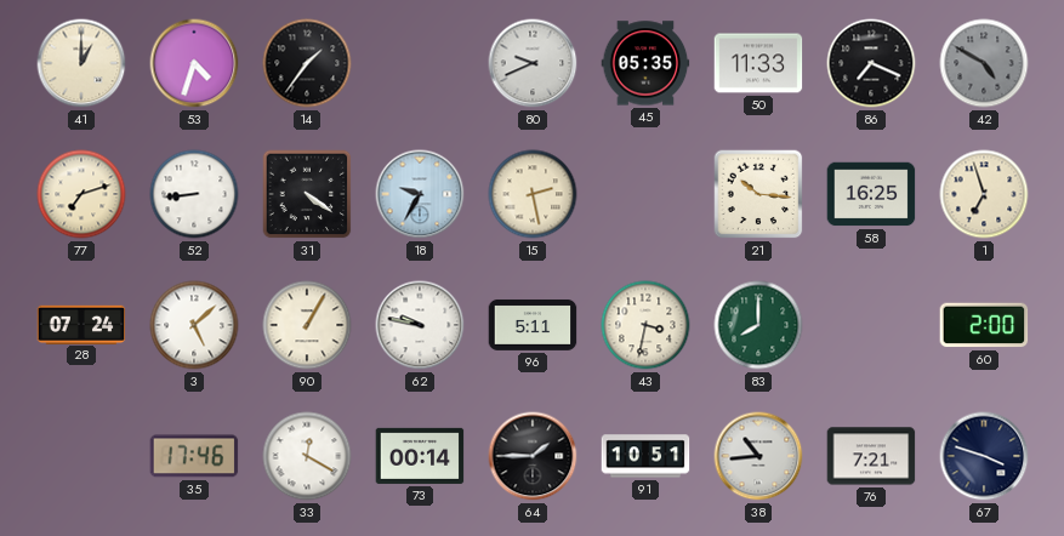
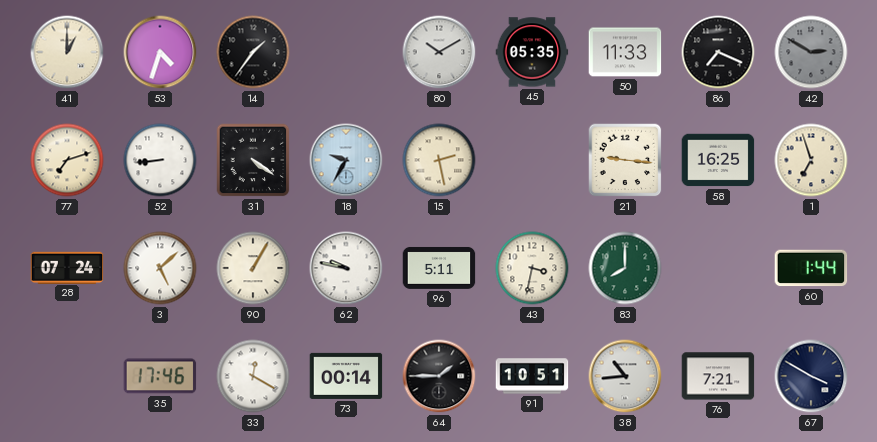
80: 9:41 -> 10:10 (439, 52)
42: 4:50 -> 2:50 (811, 52)
21: 10:16 -> 9:16 (625, 160)
60: 2:00 -> 1:44 (811, 268)
67: 3:48 -> 3:50 (811, 376)
